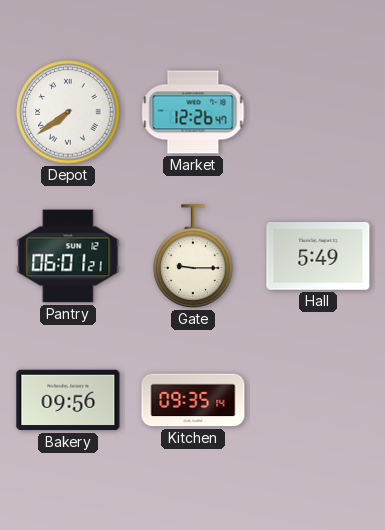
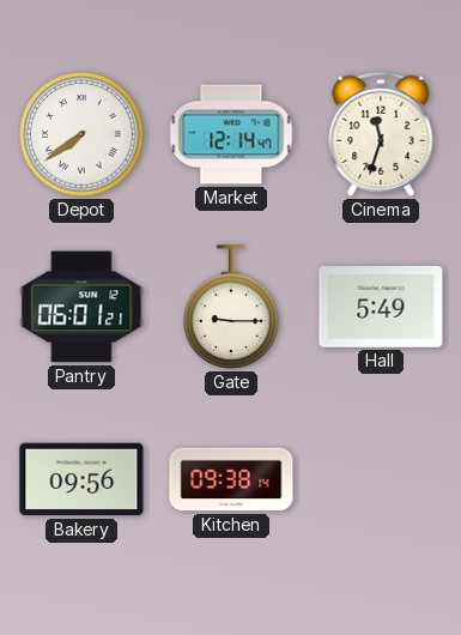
Market: 12:26 -> 12:14 (231, 134)
Cinema: none -> 11:33 (381, 134)
Kitchen: 09:35 -> 09:38 (231, 479)
